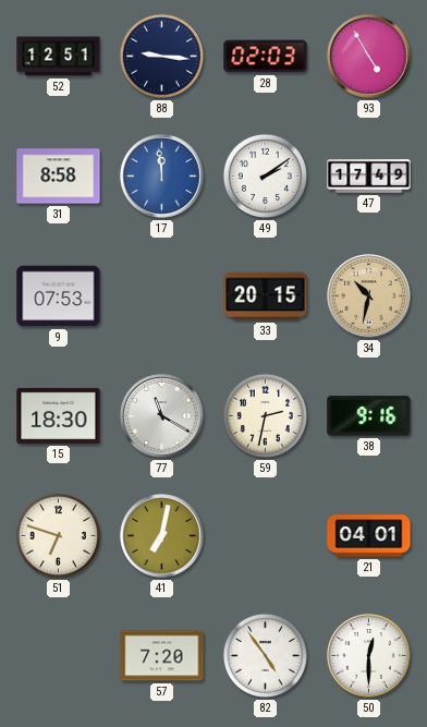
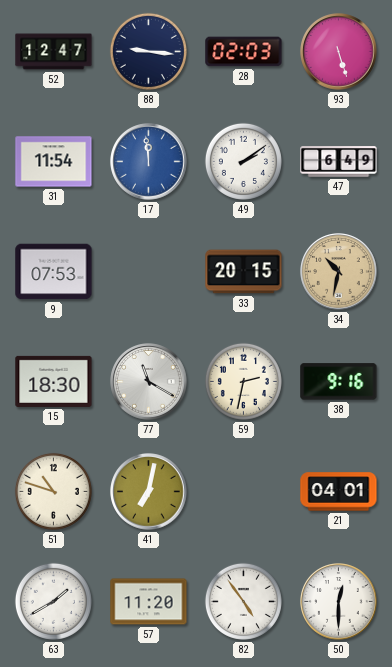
52: 12:51 -> 12:47 (54, 52)
93: 4:55 -> 5:27 (339, 52)
31: 8:58 -> 11:54 (54, 162)
47: 17:49 -> 6:49 (339, 162)
51: 6:48 -> 10:48 (53, 491)
63: none -> 1:40 (53, 601)
57: 7:20 -> 11:20 (149, 602)
